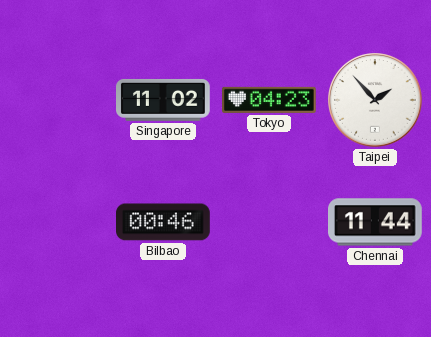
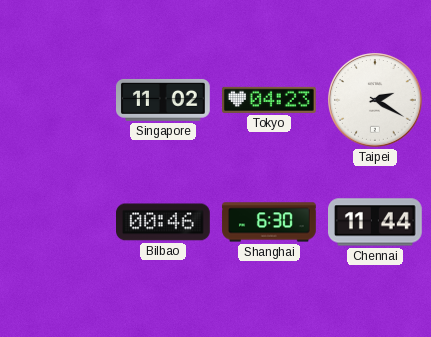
Taipei: 1:53 -> 2:20 (375, 100)
Shanghai: none -> 6:30 (269, 222)
